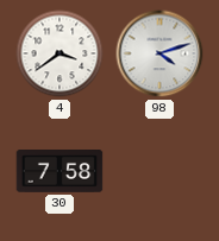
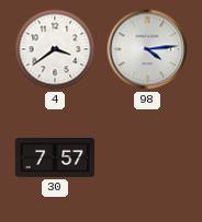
98: 4:12 -> 4:14 (147, 49)
30: 7:58 -> 7:57 (55, 159)
